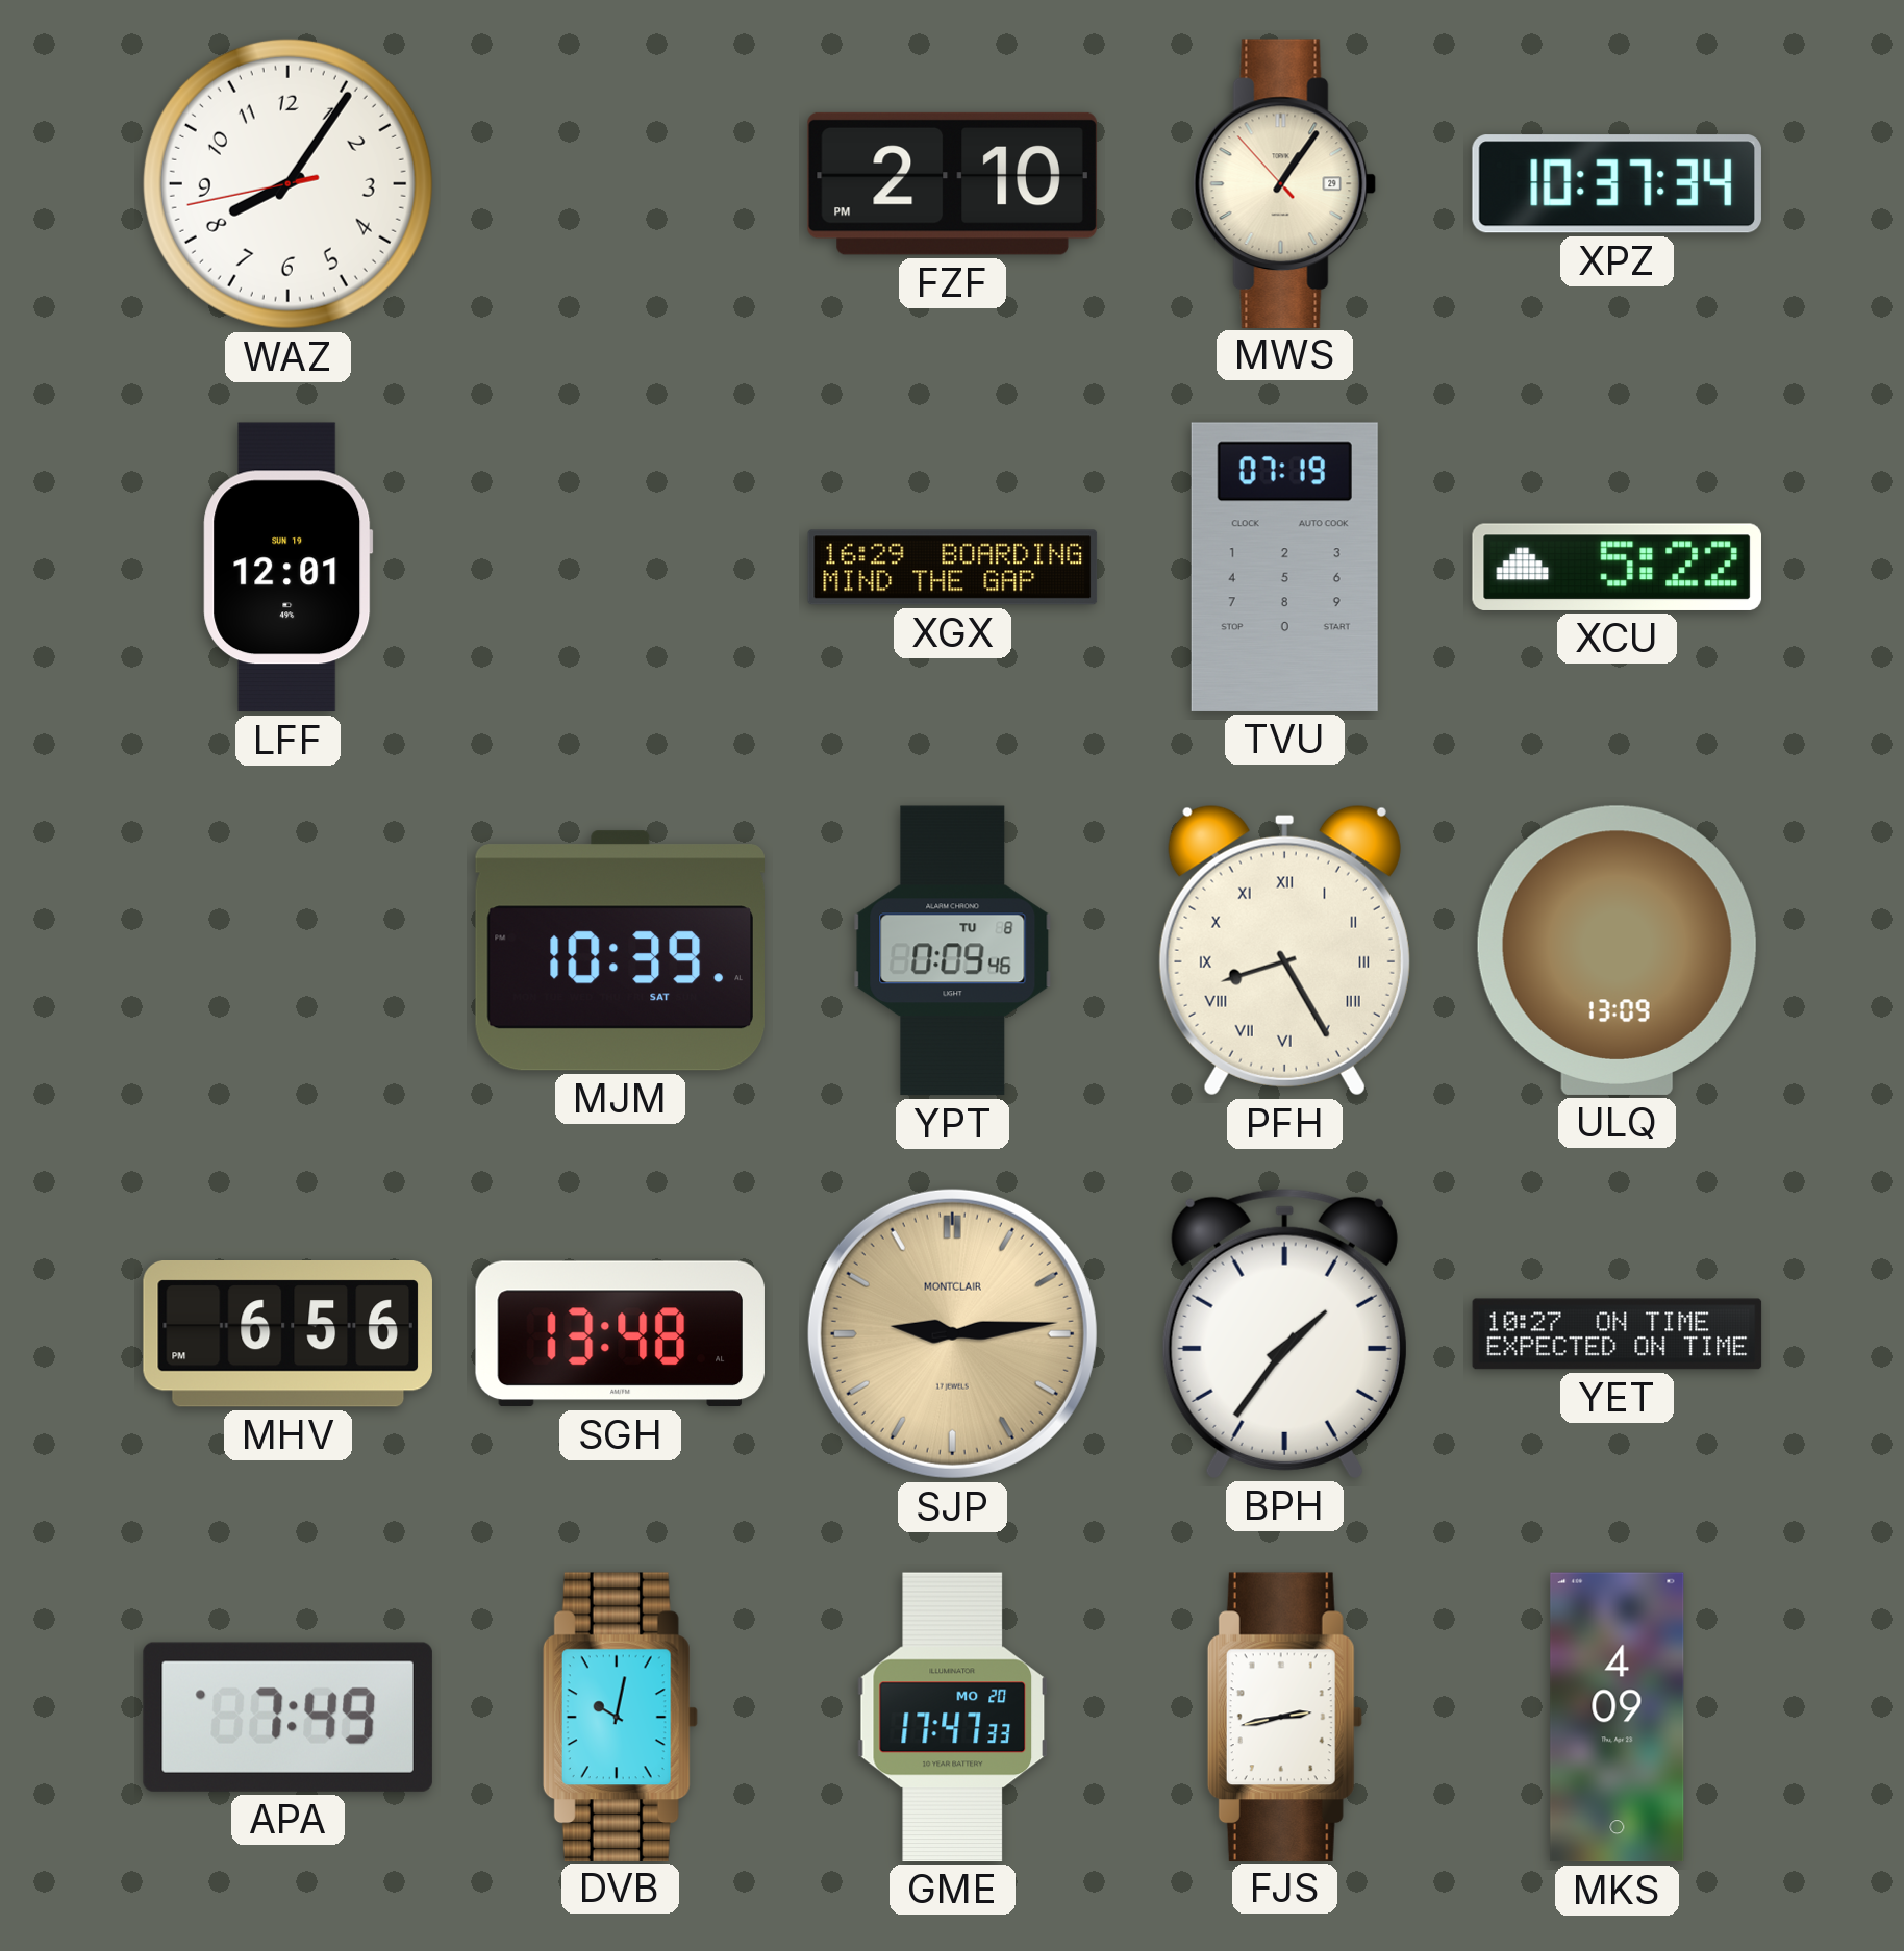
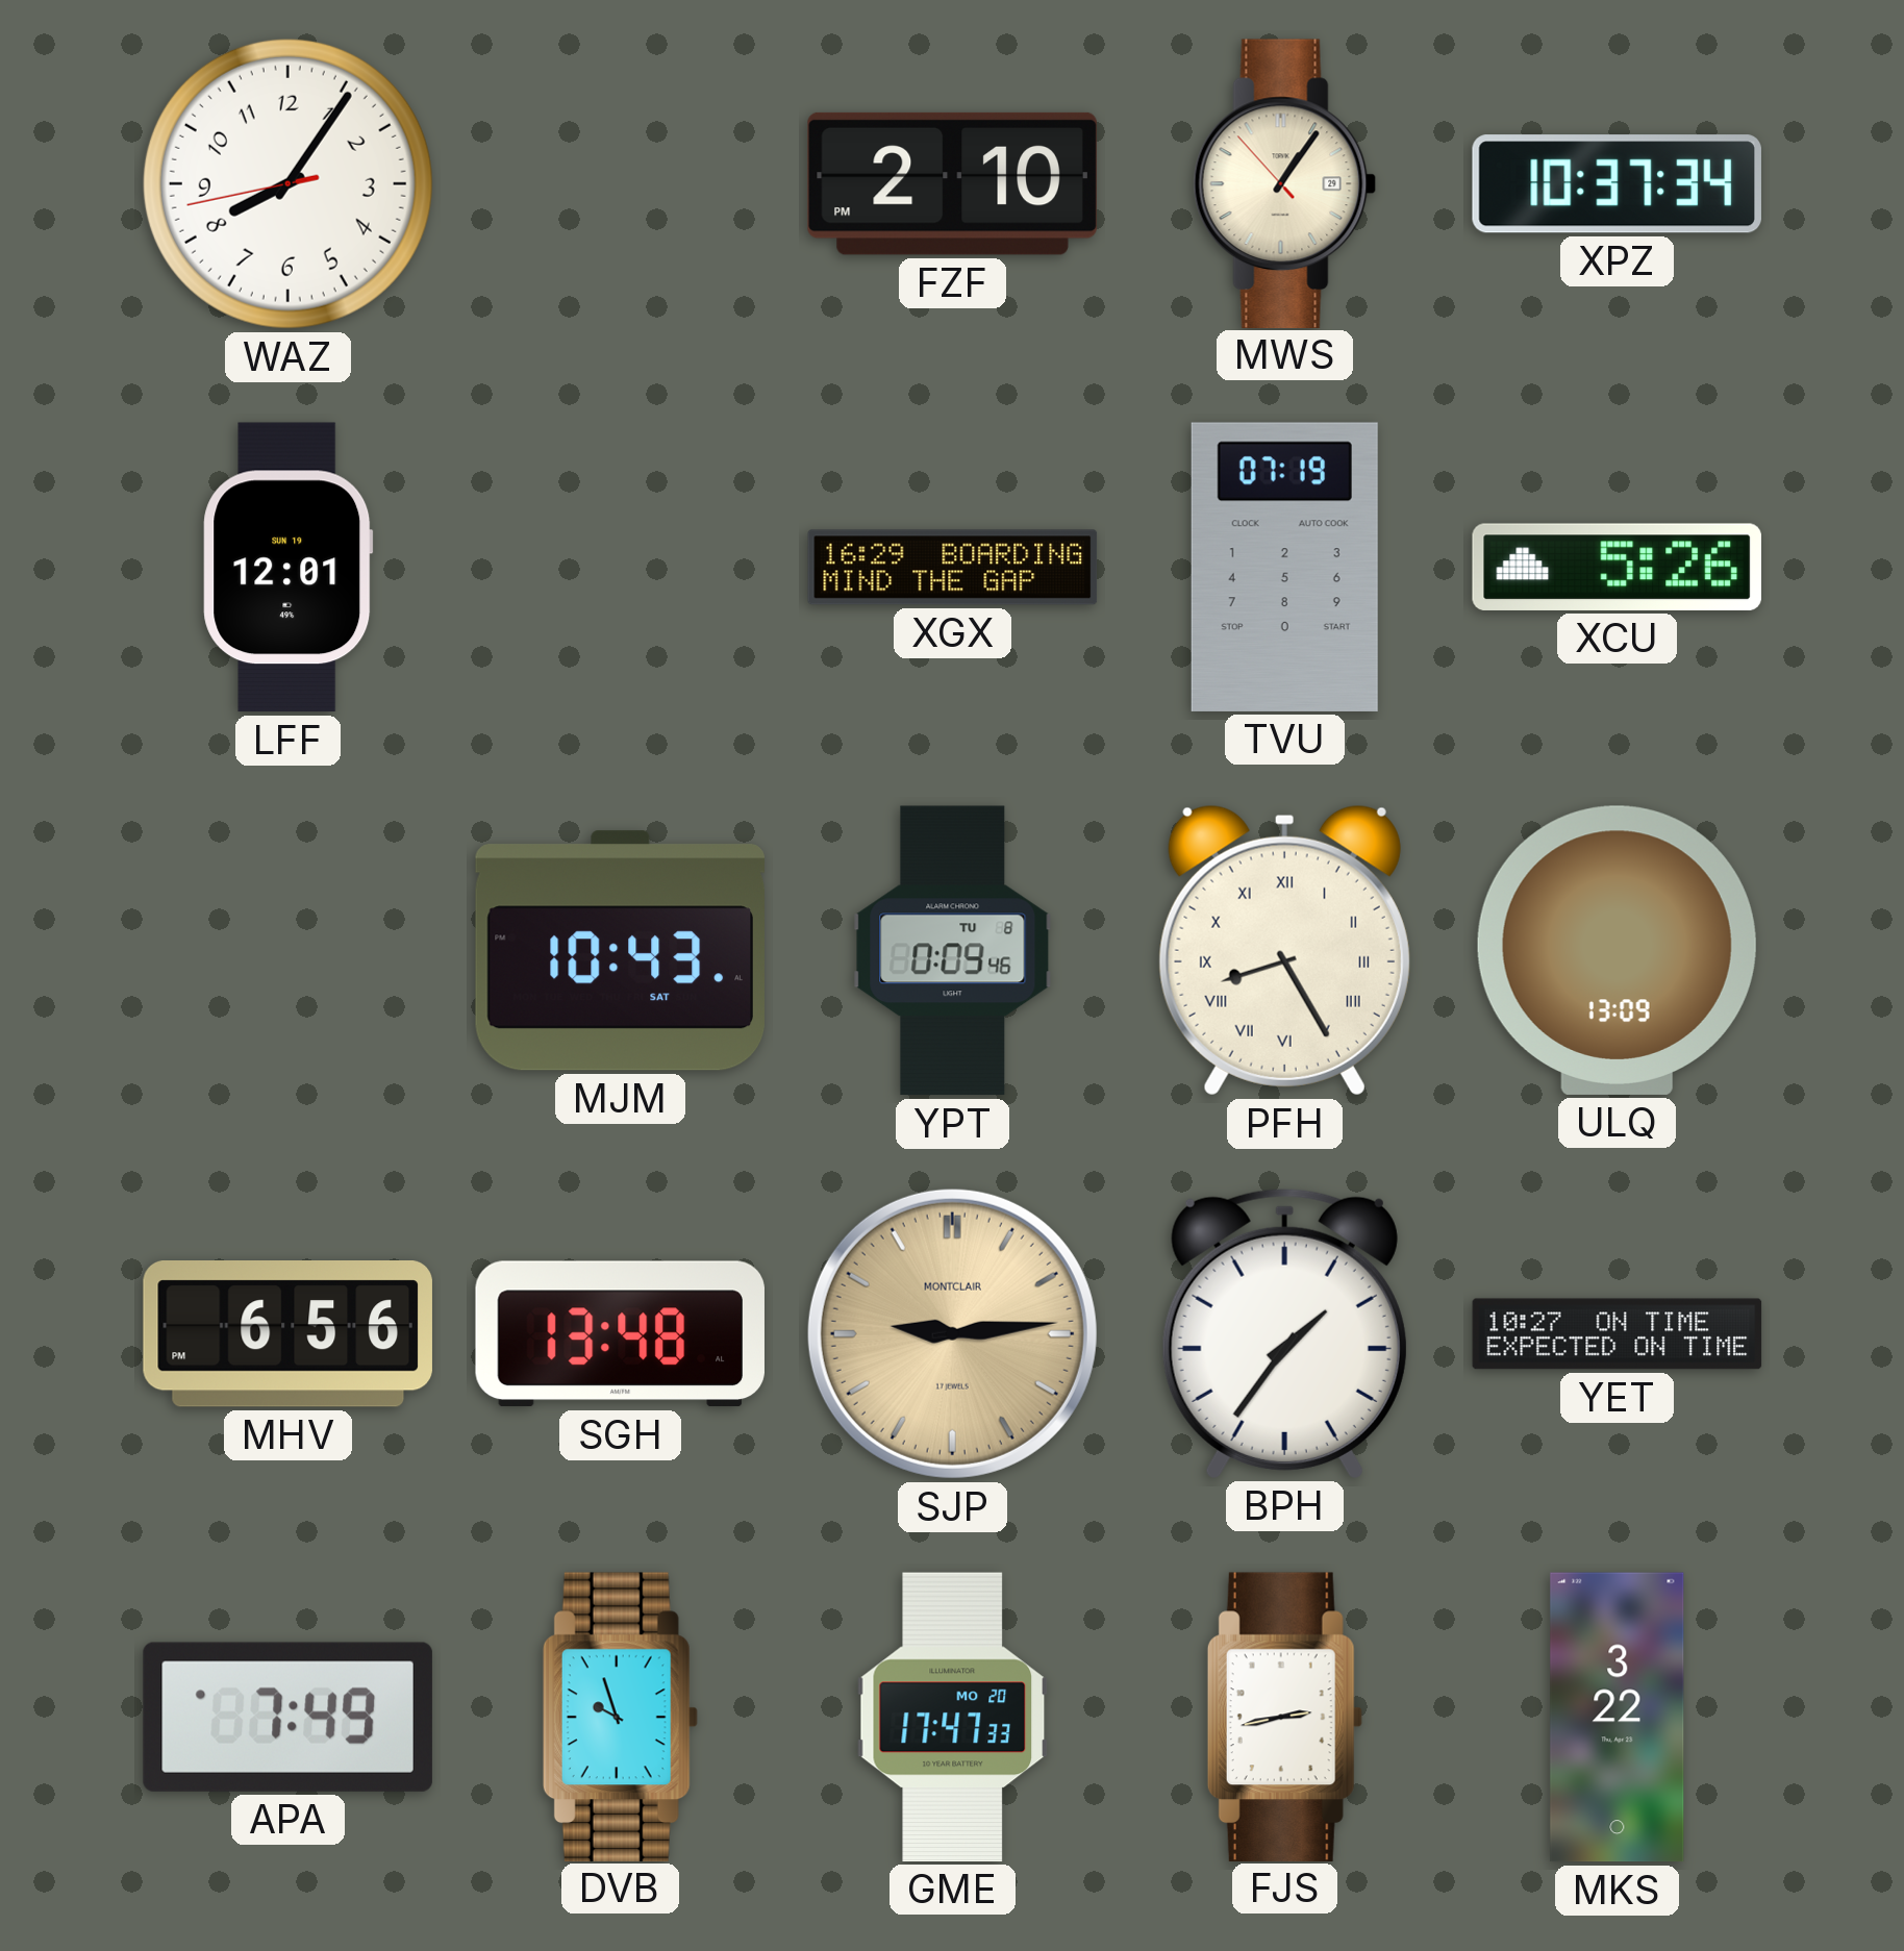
XCU: 5:22 -> 5:26 (1617, 567)
MJM: 10:39 -> 10:43 (620, 951)
DVB: 10:02 -> 9:57 (620, 1717)
MKS: 4:09 -> 3:22 (1618, 1718)
